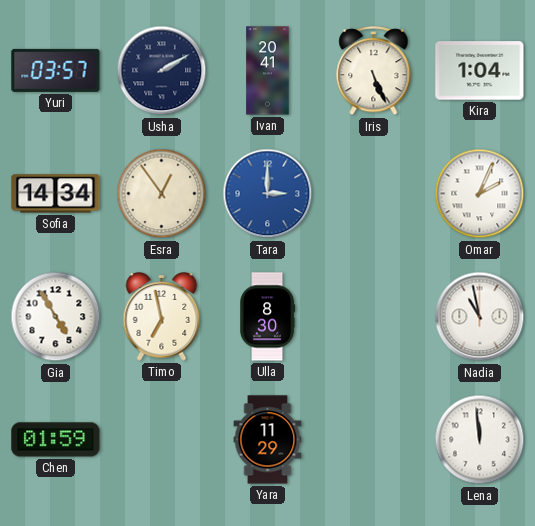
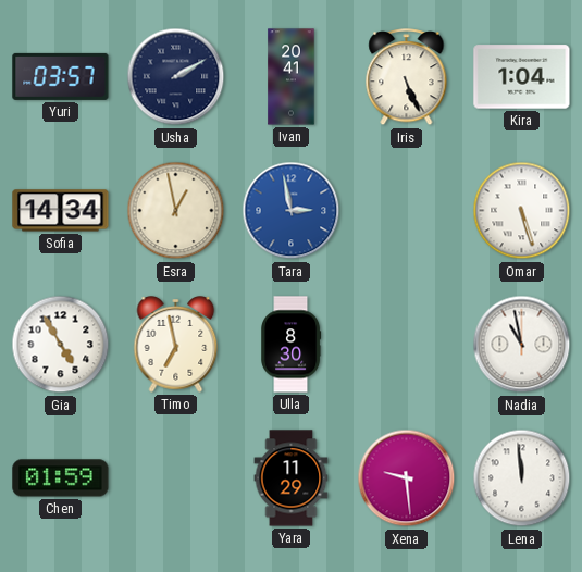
Esra: 12:54 -> 12:58 (176, 211)
Tara: 3:00 -> 2:58 (292, 211)
Omar: 2:04 -> 5:27 (522, 211)
Xena: none -> 9:29 (407, 478)
